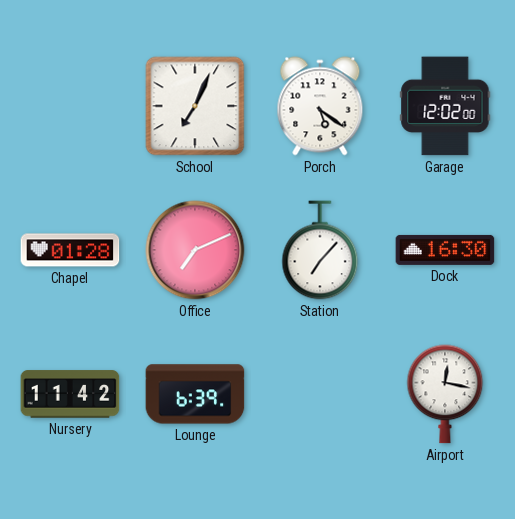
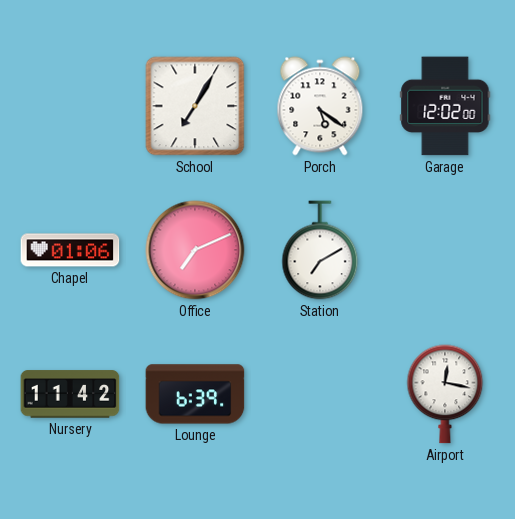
School: 7:04 -> 7:05 (195, 106)
Chapel: 01:28 -> 01:06 (70, 250)
Station: 7:07 -> 7:10 (320, 250)
Dock: 16:30 -> none (445, 250)
